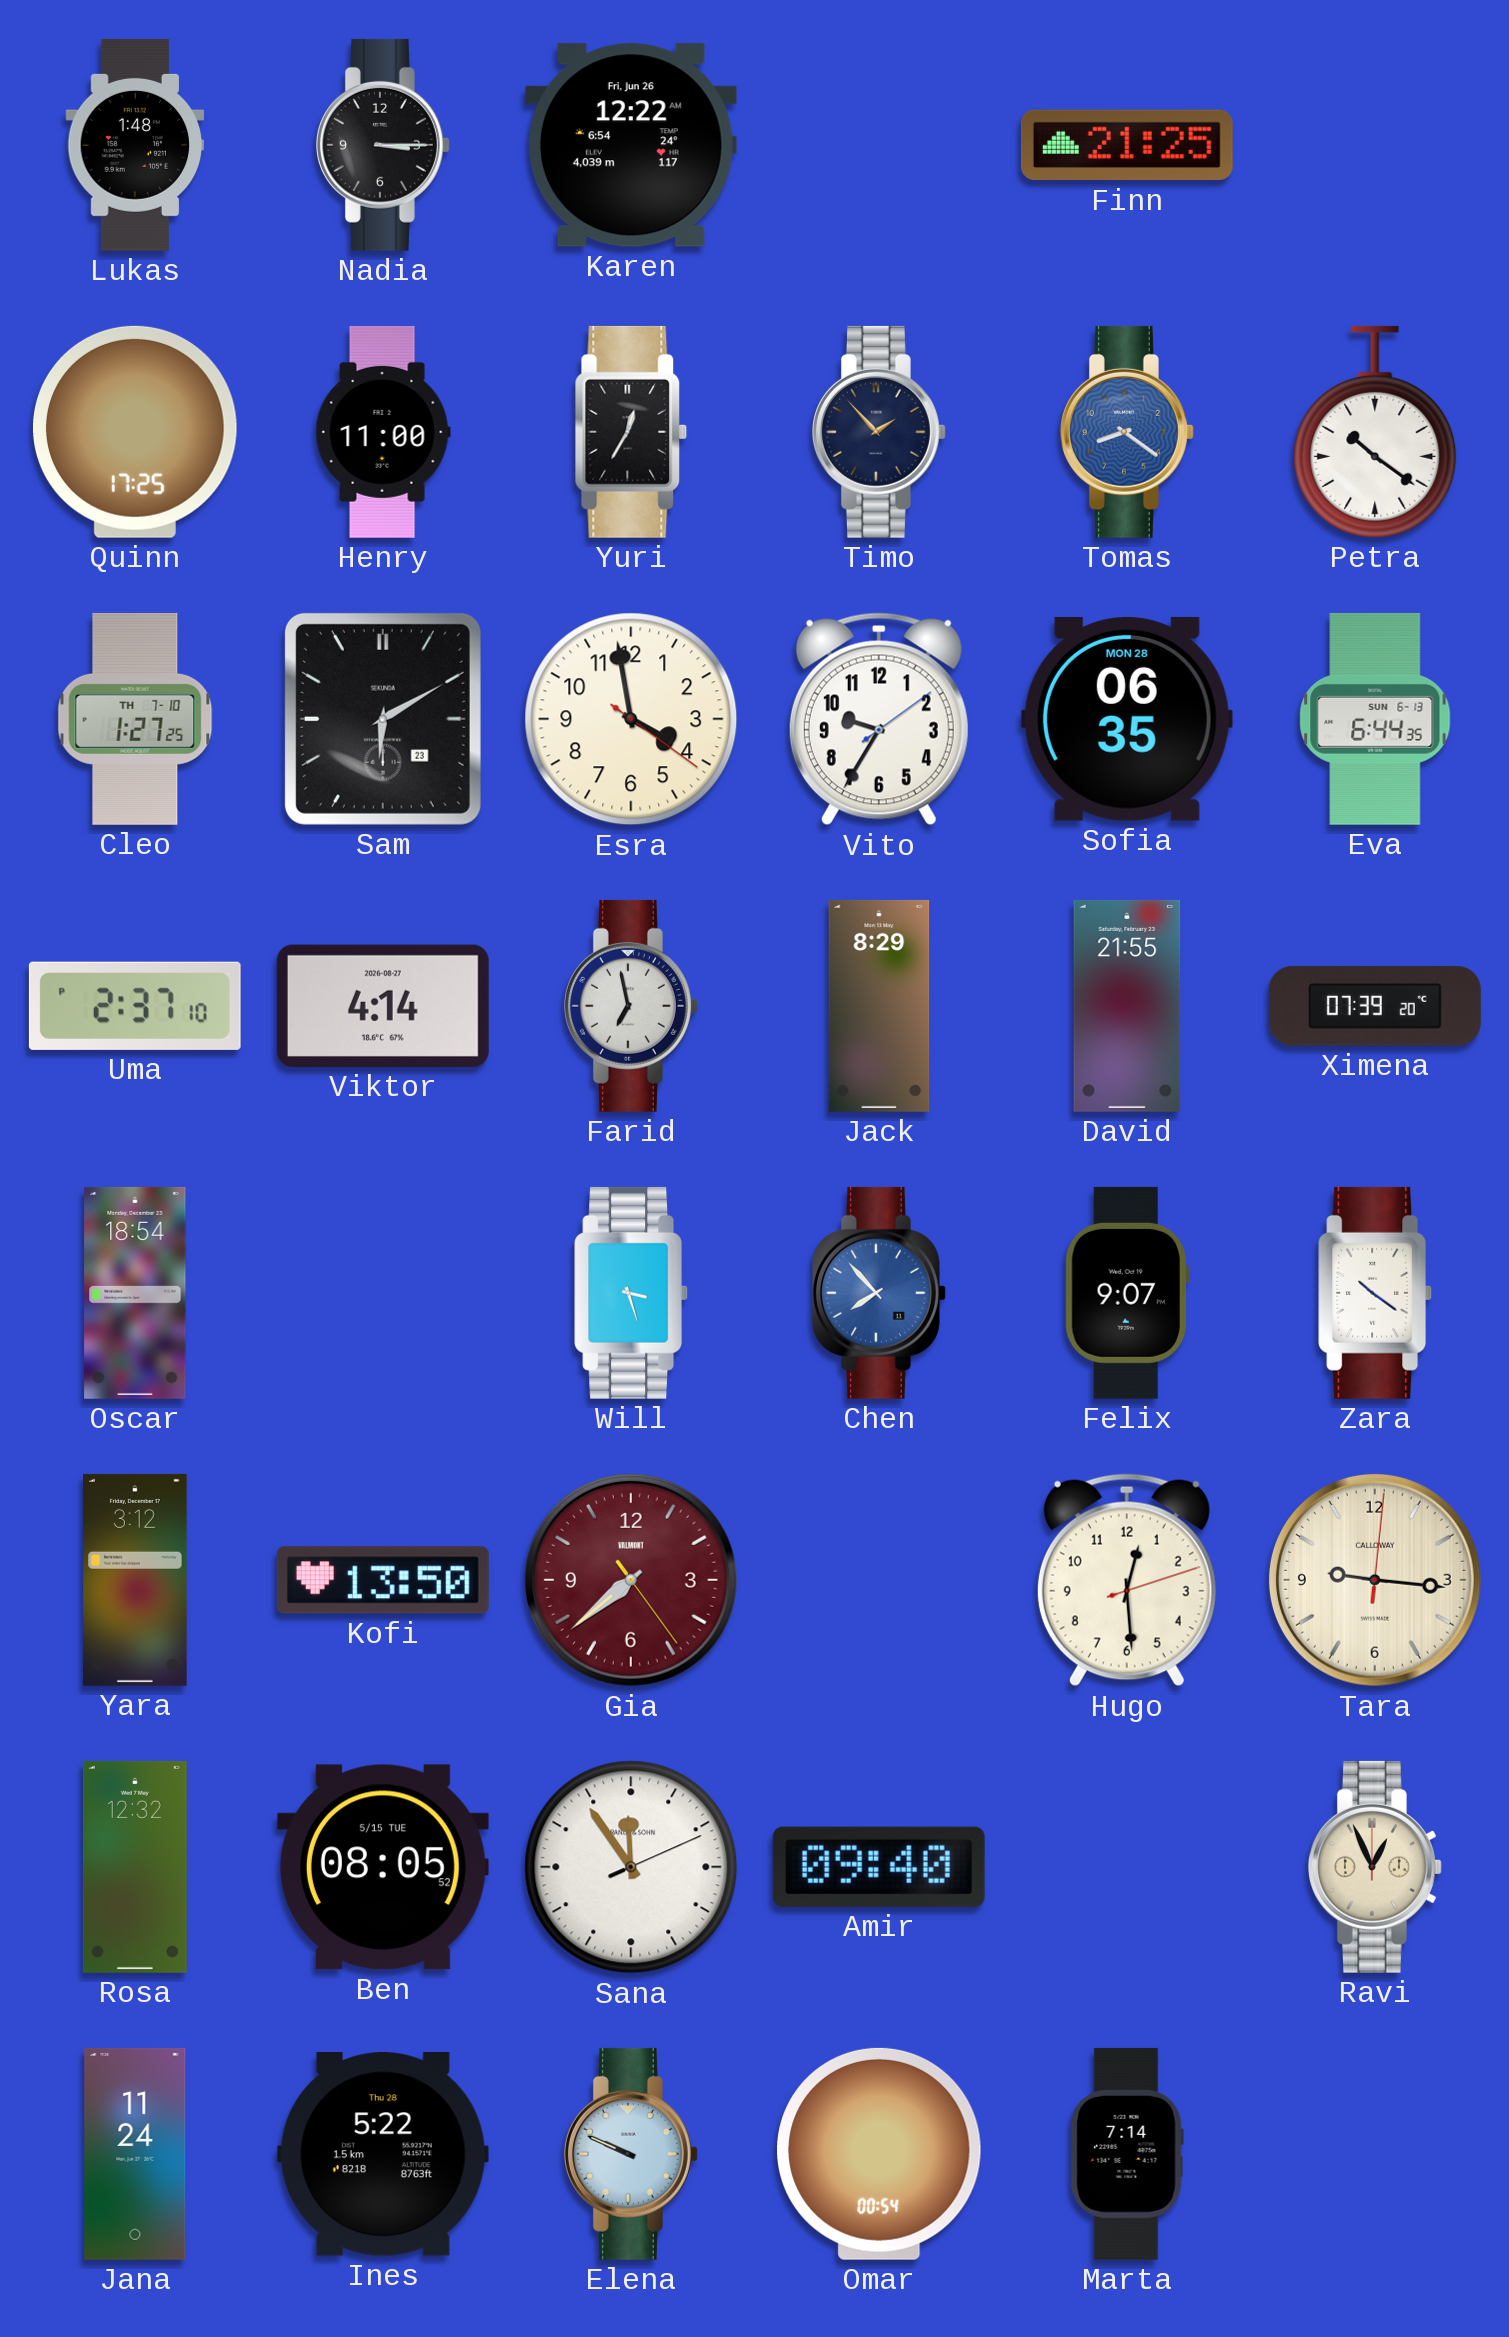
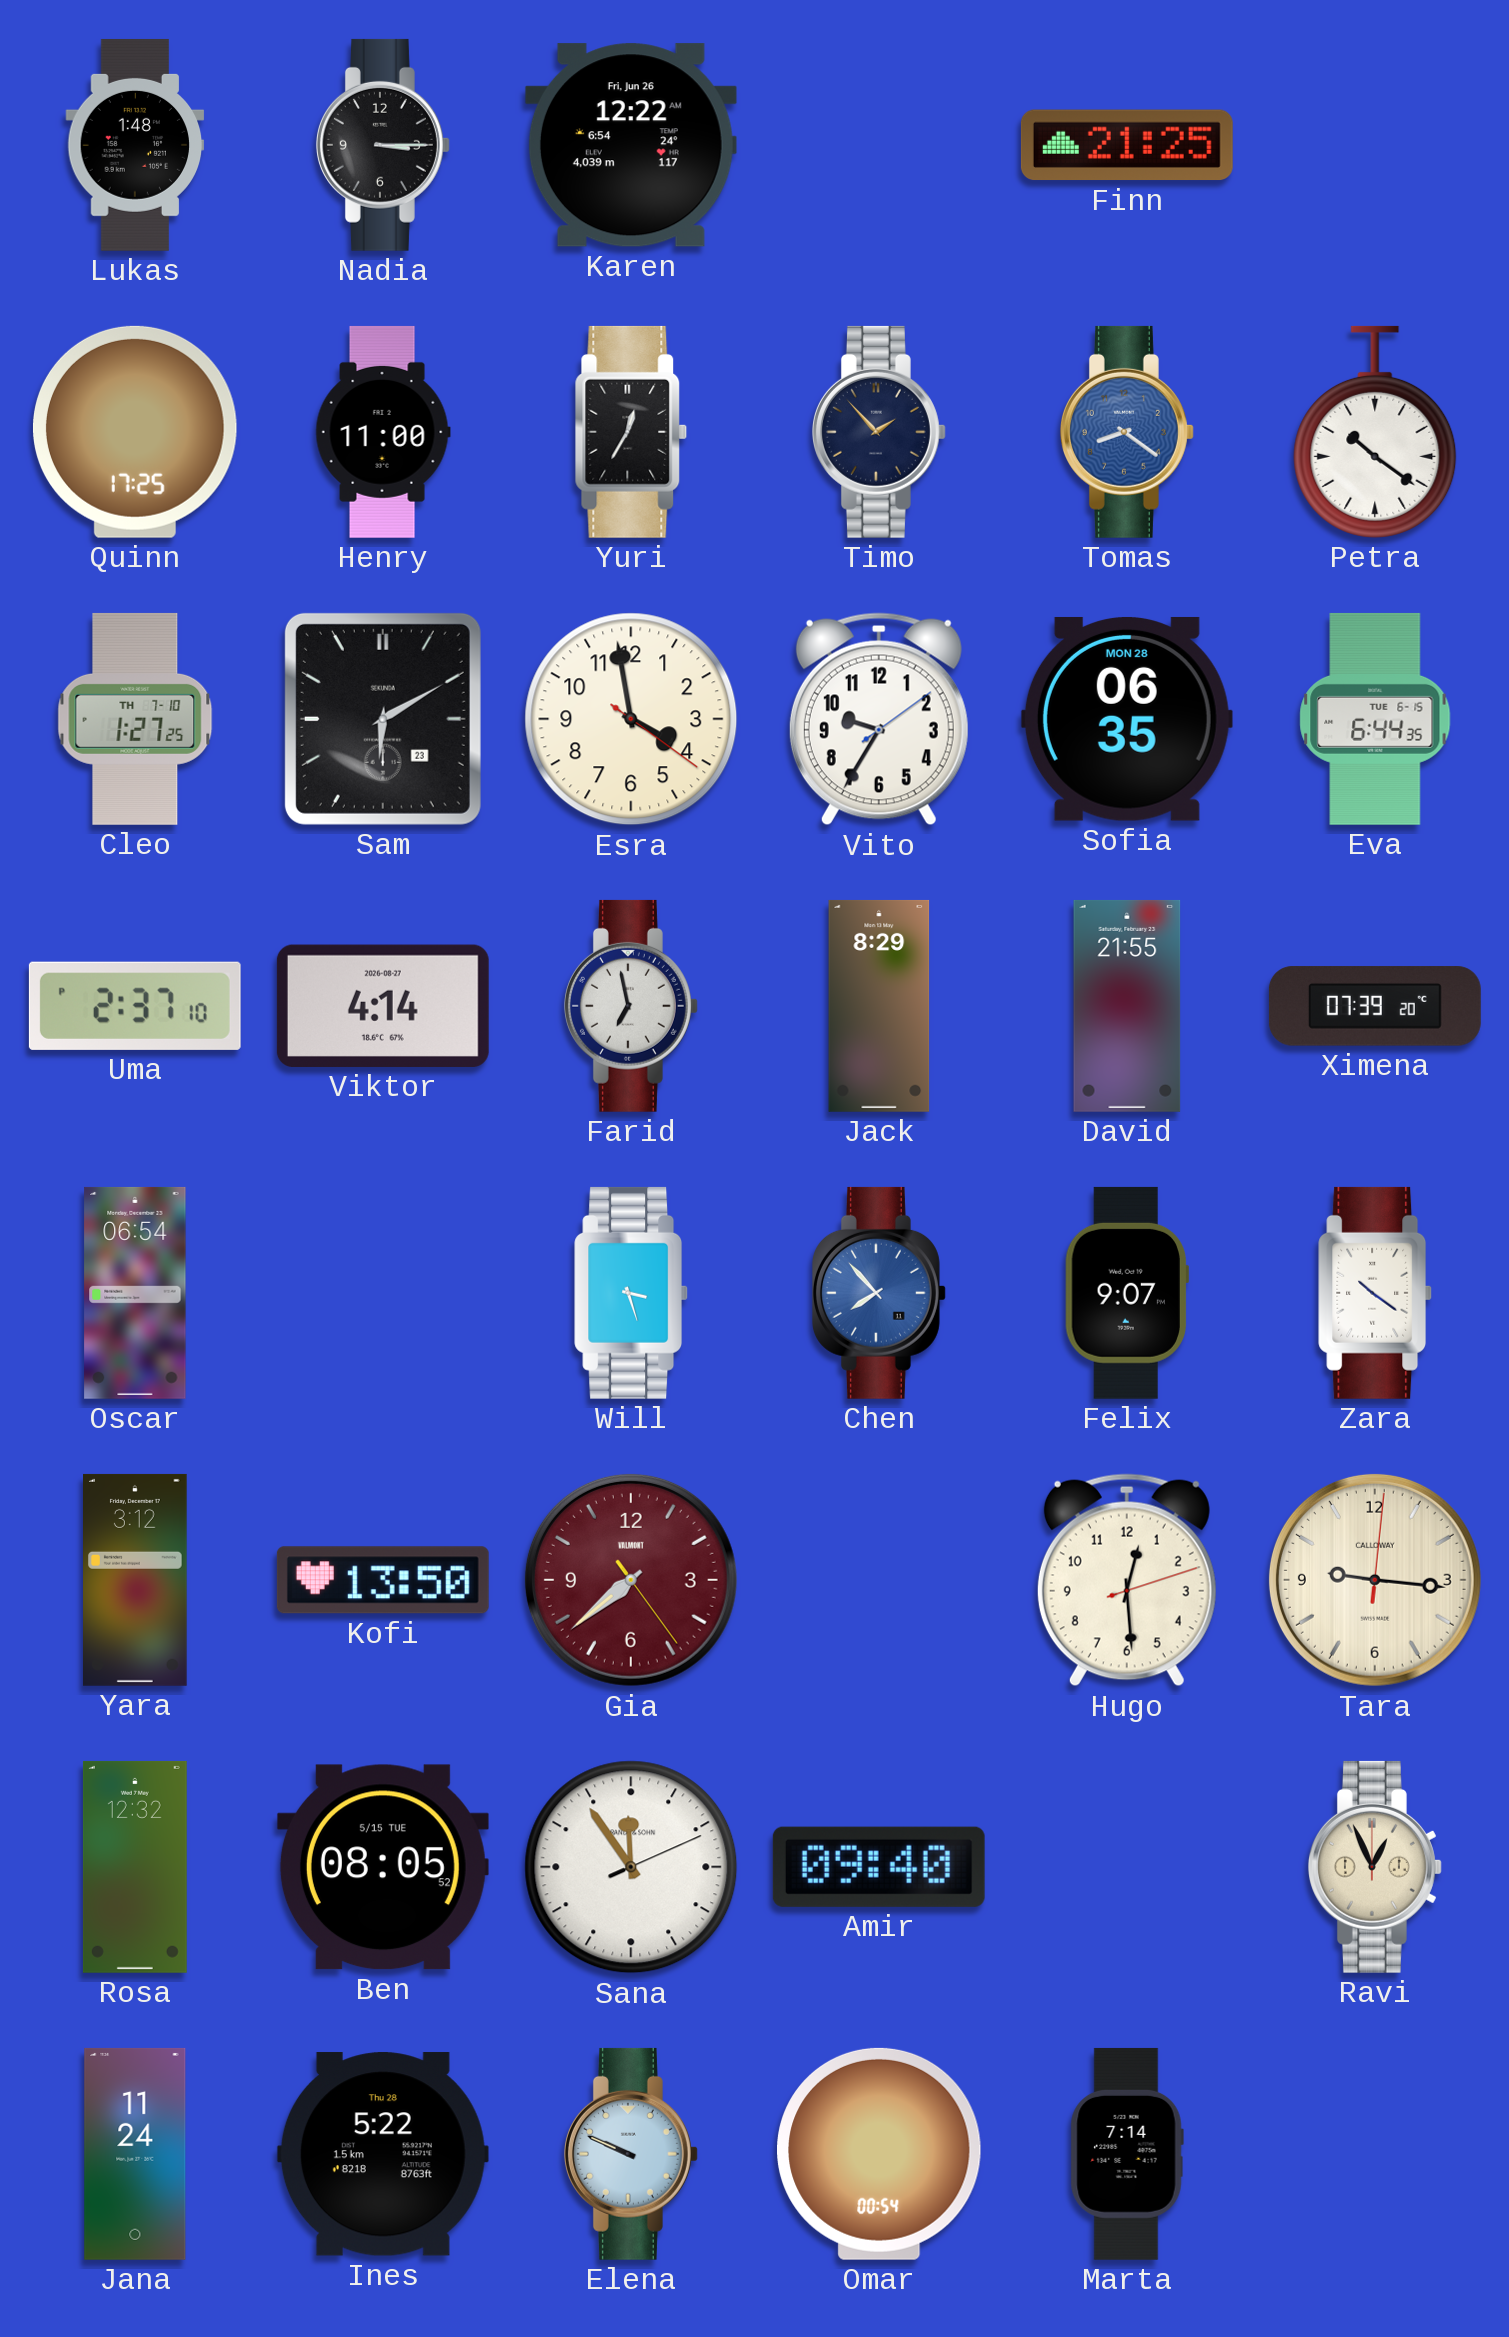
Eva date: SUN 6-13 -> TUE 6-15 (1375, 719)
Oscar: 18:54 -> 06:54 (135, 1293)
